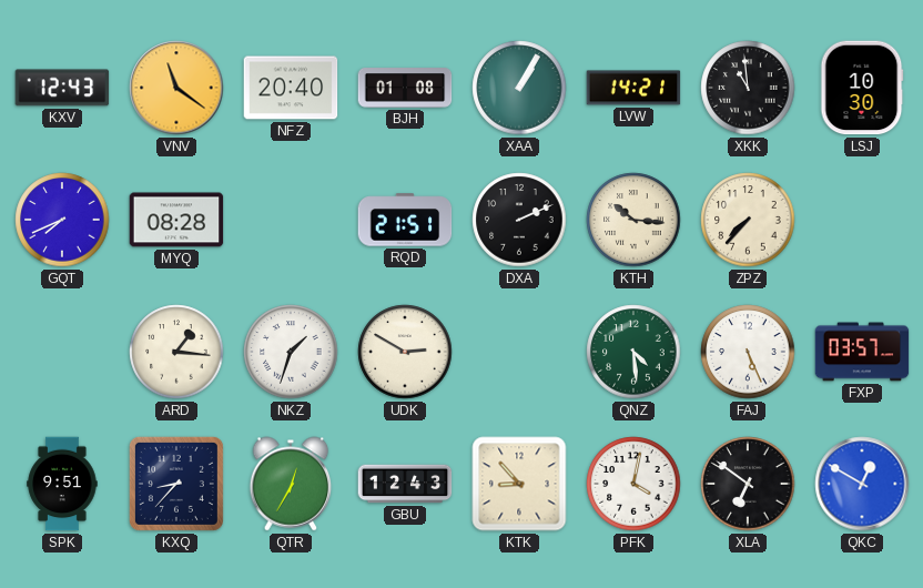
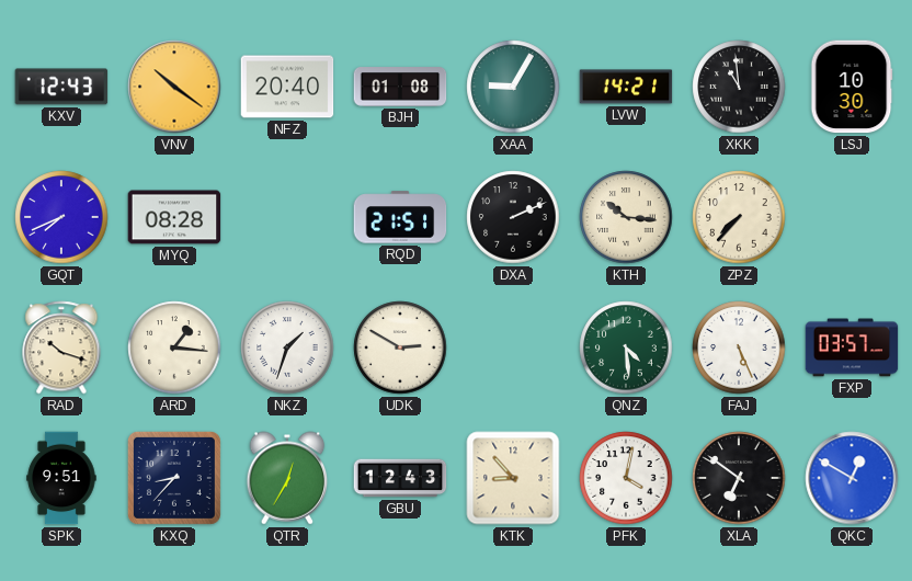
VNV: 11:21 -> 10:21 (174, 87)
XAA: 1:05 -> 9:05 (513, 87)
RAD: none -> 10:18 (61, 348)
